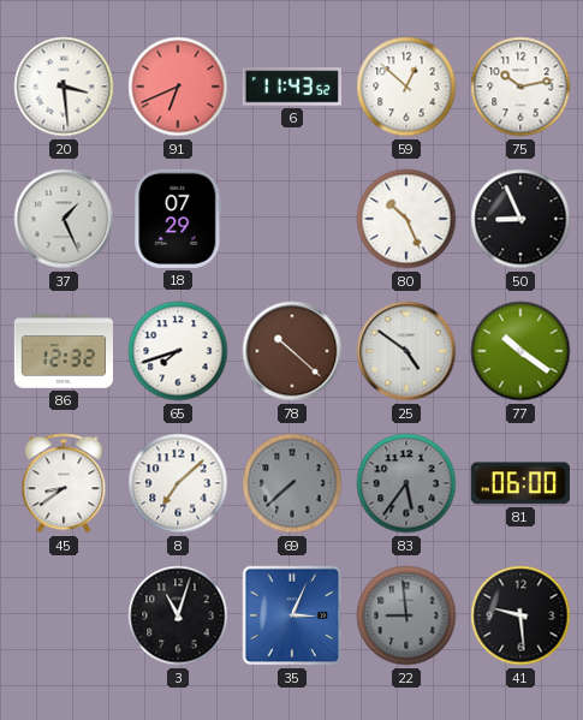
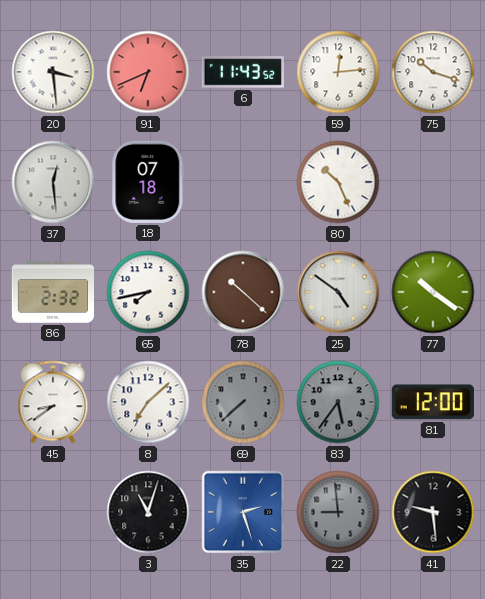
59: 12:52 -> 12:14 (338, 72)
75: 10:13 -> 10:18 (433, 72)
37: 1:26 -> 12:29 (53, 182)
18: 07:29 -> 07:18 (148, 182)
50: 8:56 -> none (520, 219)
86: 12:32 -> 2:32 (52, 292)
65: 7:42 -> 7:43 (148, 292)
81: 06:00 -> 12:00 (433, 402)
35: 3:04 -> 2:27 (243, 512)
